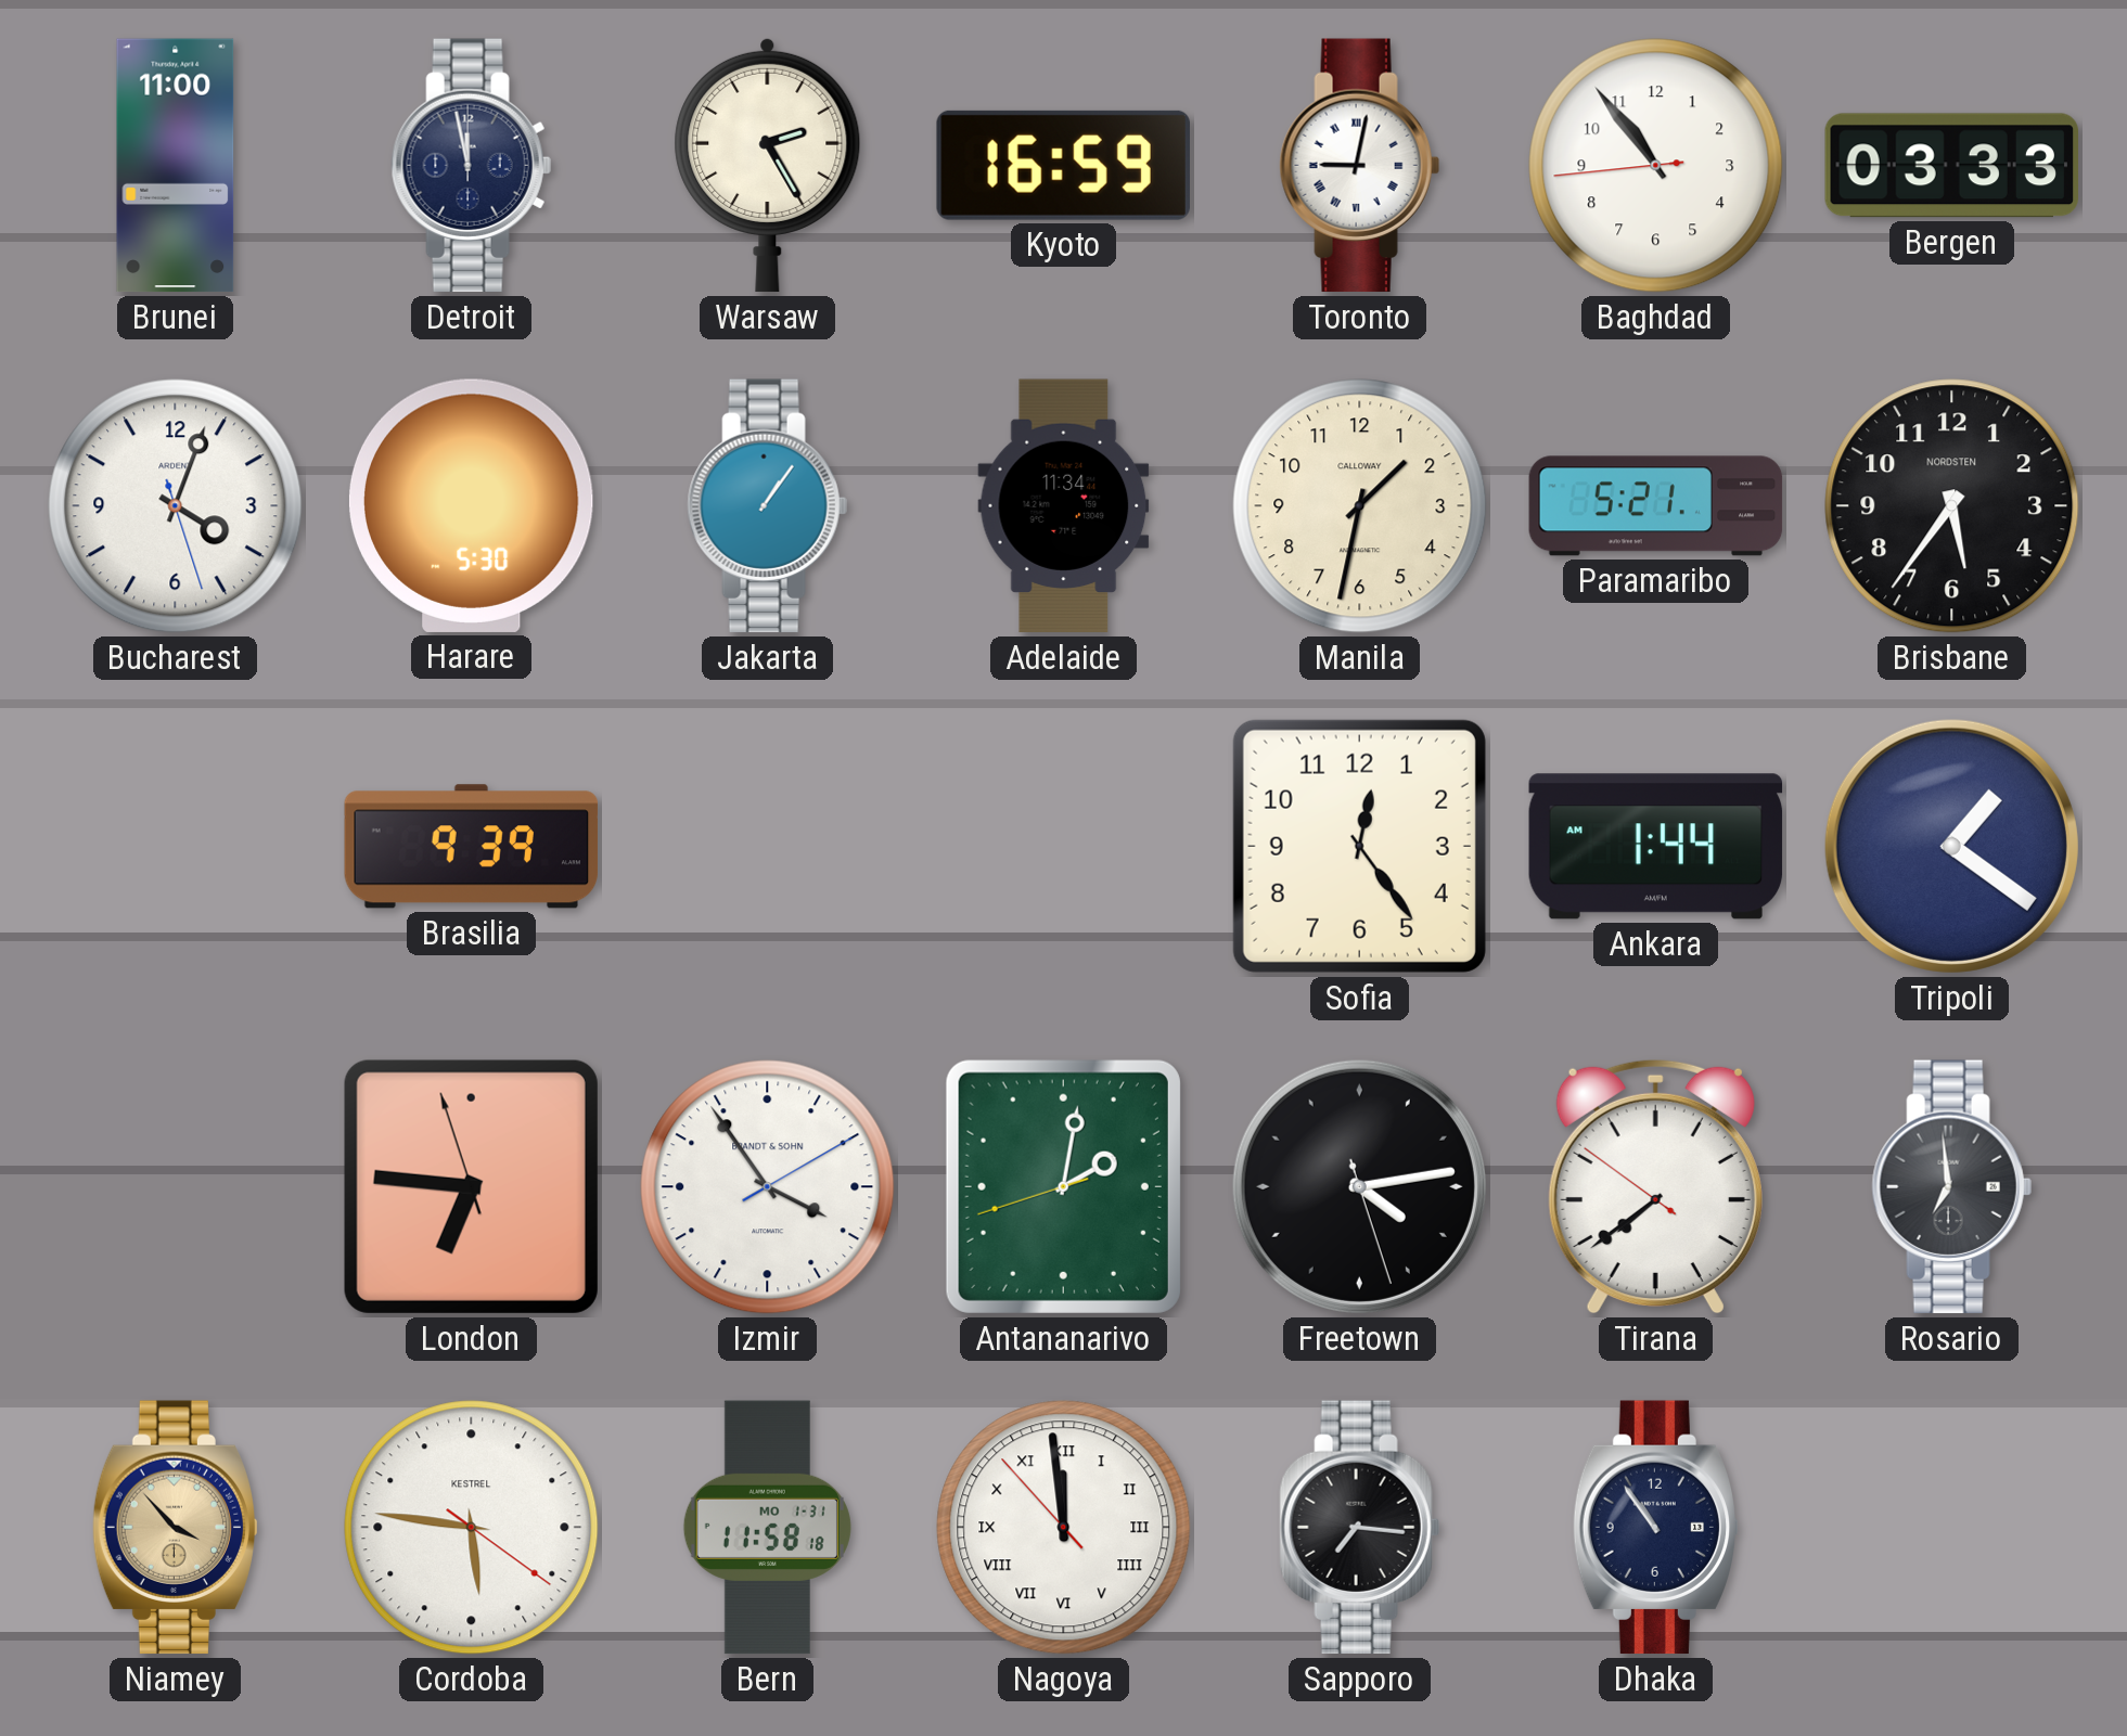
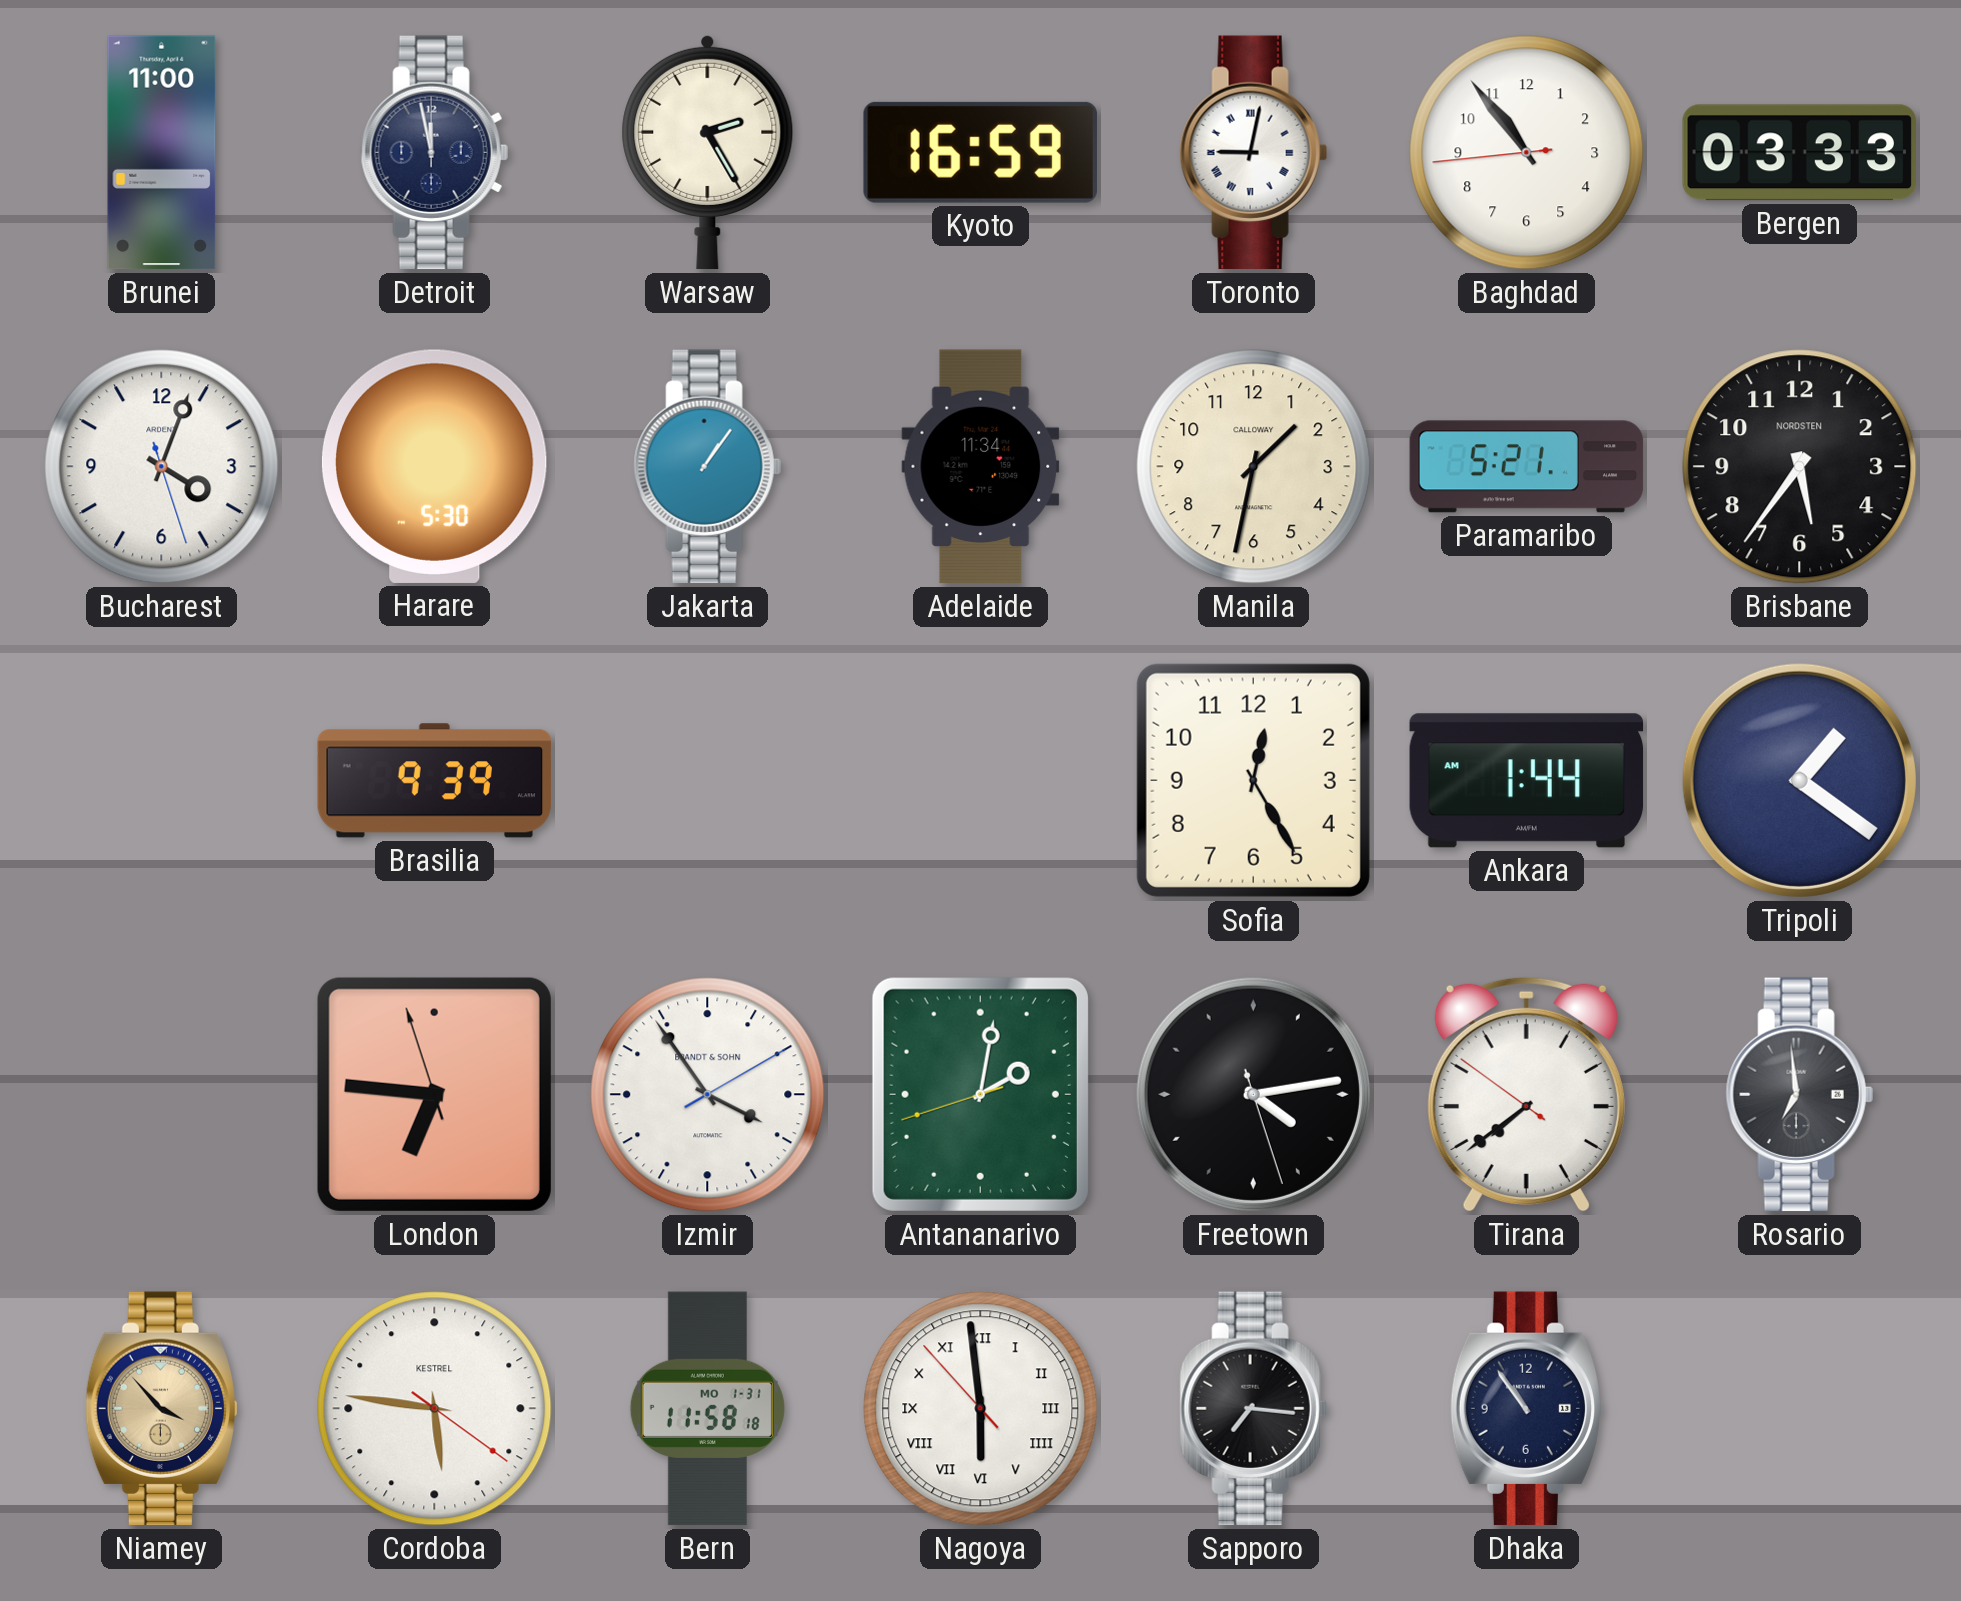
Sofia: 12:24 -> 12:25 (1253, 780)
Nagoya: 11:58 -> 5:58 (981, 1409)
